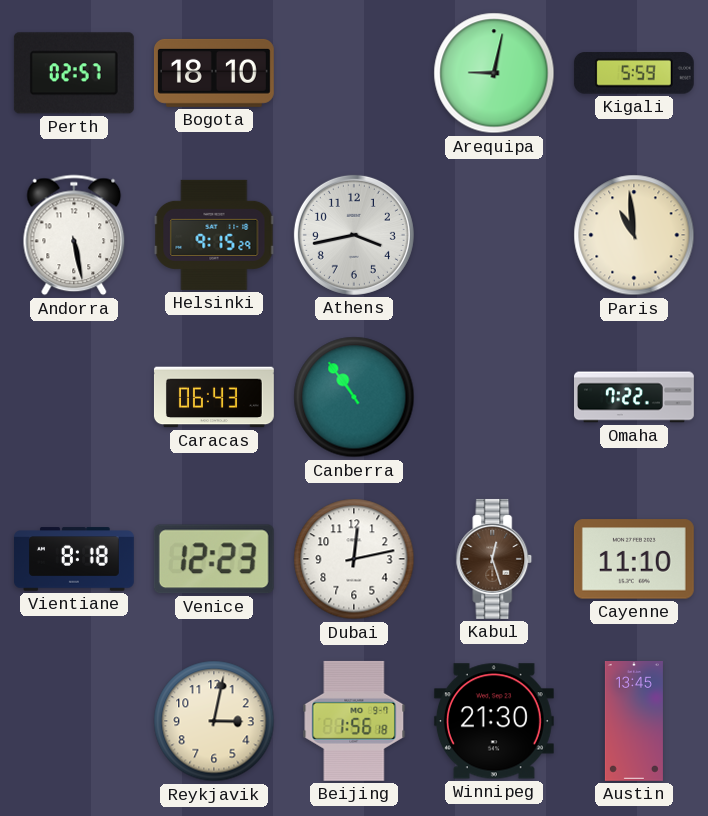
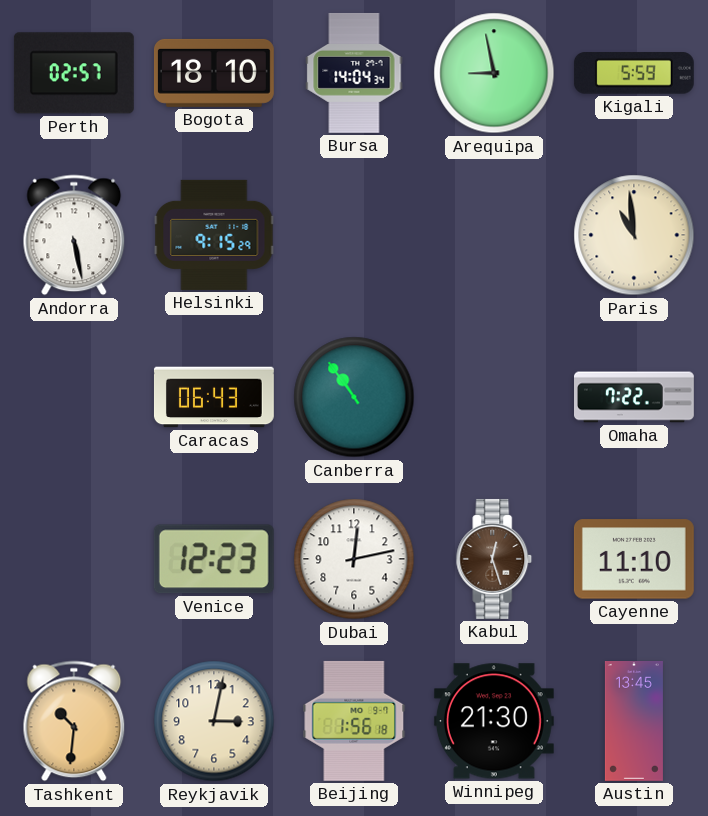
Bursa: none -> 14:04 (354, 73)
Arequipa: 9:02 -> 8:58 (494, 73)
Athens: 3:43 -> none (354, 235)
Vientiane: 8:18 -> none (75, 559)
Tashkent: none -> 10:31 (74, 721)
